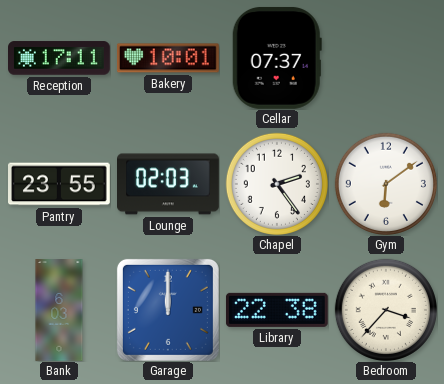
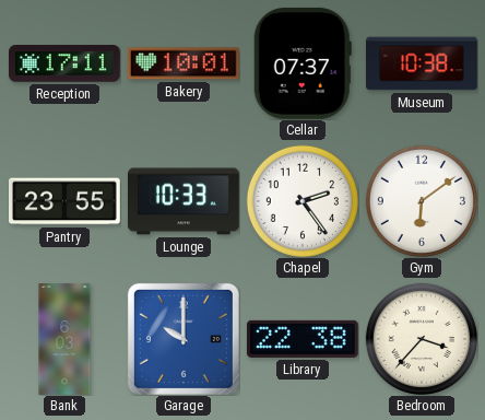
Museum: none -> 10:38 (423, 63)
Lounge: 02:03 -> 10:33 (185, 201)
Garage: 12:00 -> 10:00 (184, 339)
